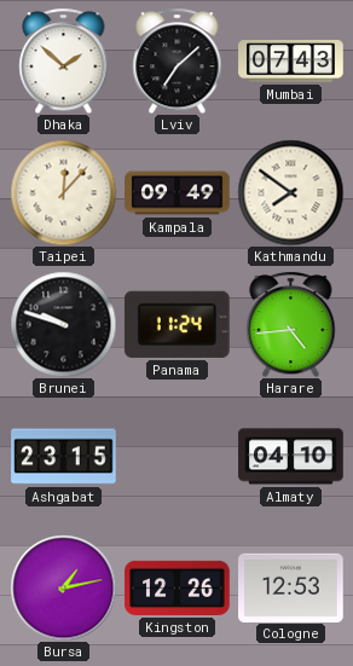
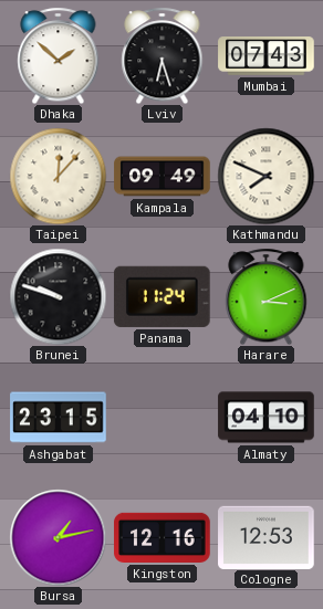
Lviv: 7:08 -> 6:27 (163, 55)
Kathmandu: 7:51 -> 7:49 (265, 176)
Harare: 4:44 -> 3:11 (267, 296)
Kingston: 12:26 -> 12:16 (163, 537)
